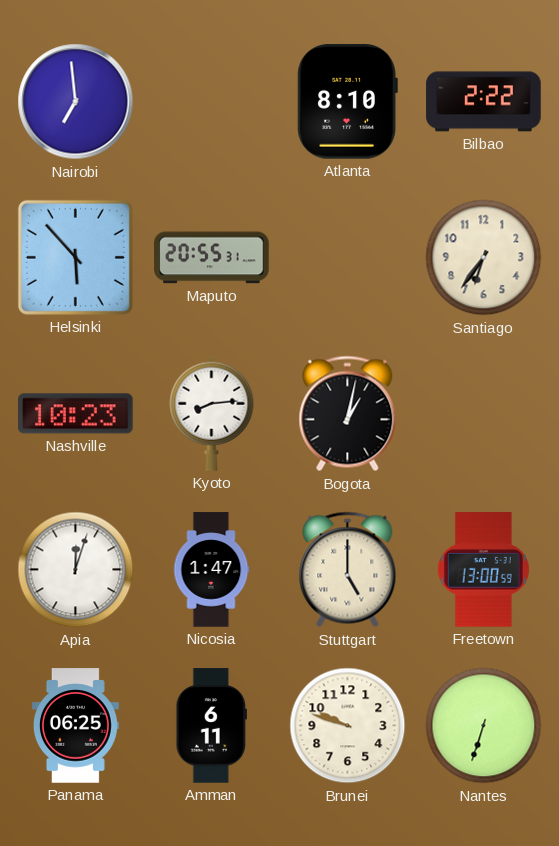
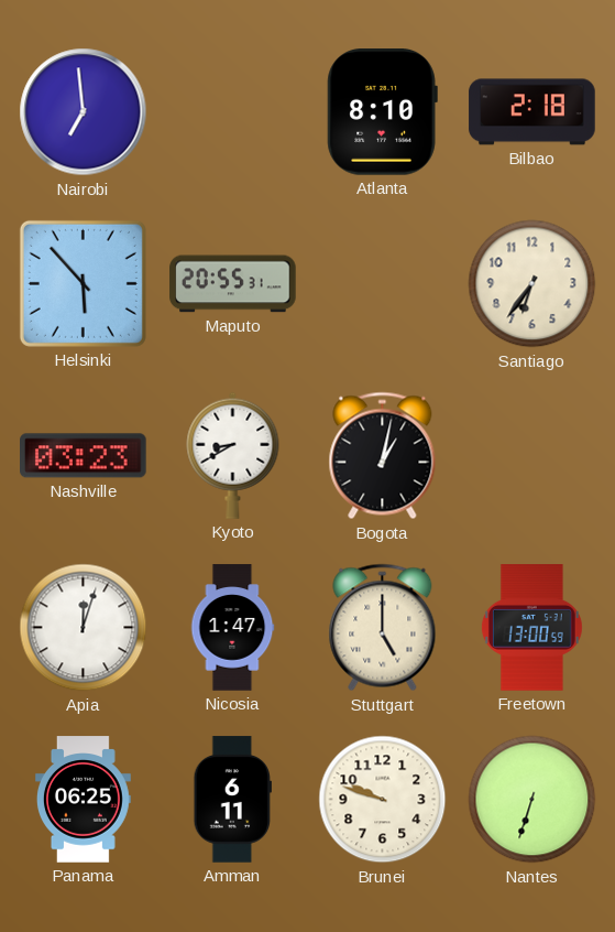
Bilbao: 2:22 -> 2:18 (532, 112)
Nashville: 10:23 -> 03:23 (84, 456)
Kyoto: 8:14 -> 8:40 (233, 455)
